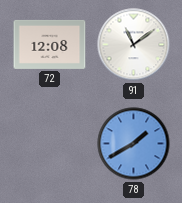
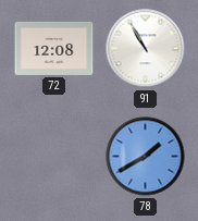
91: 11:09 -> 10:55 (146, 49)
